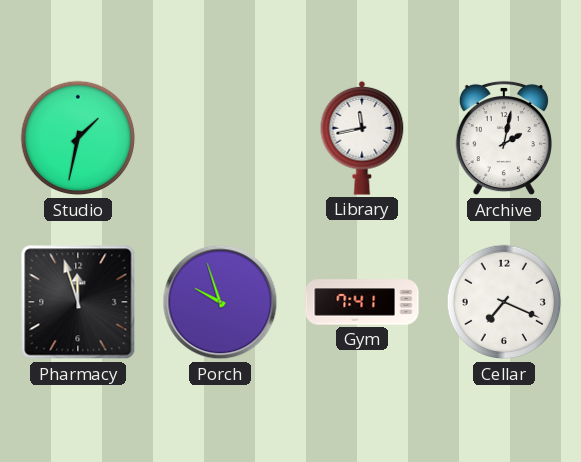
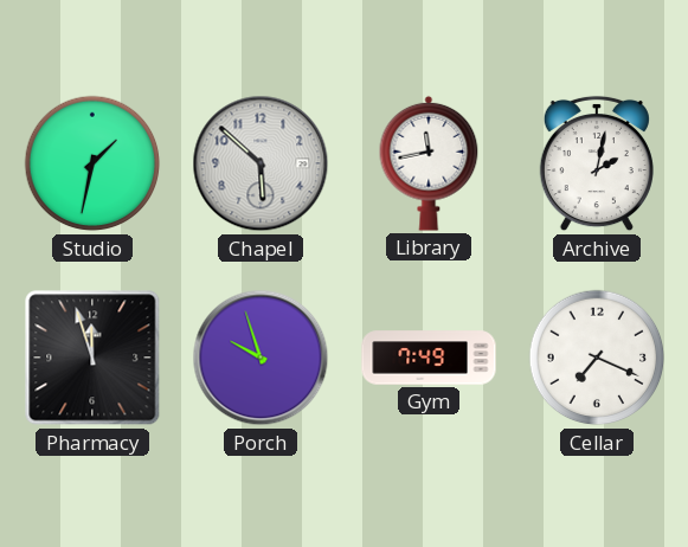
Chapel: none -> 5:52 (261, 163)
Gym: 7:41 -> 7:49 (429, 358)
